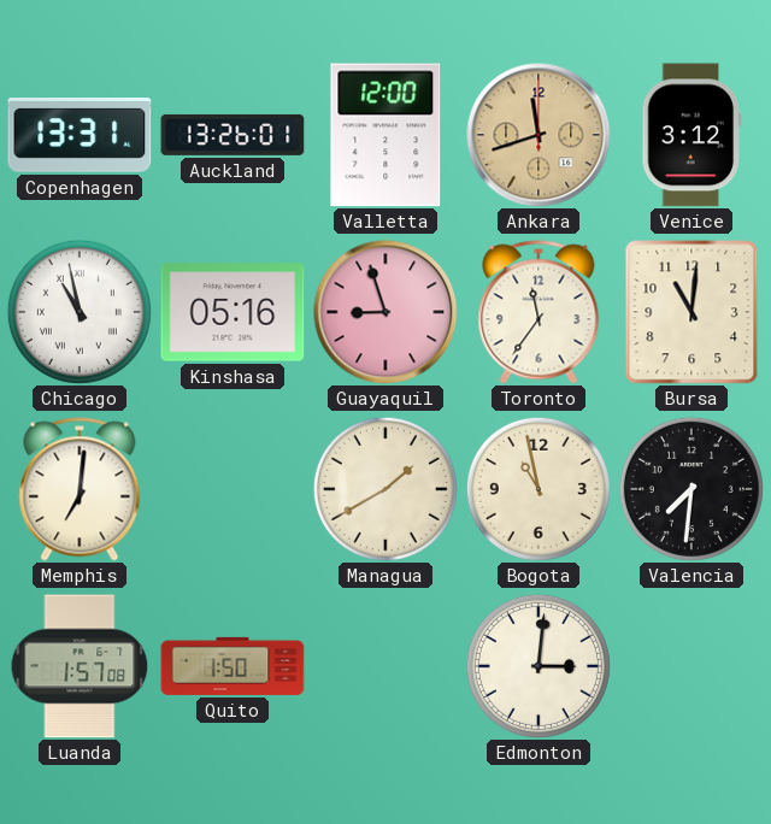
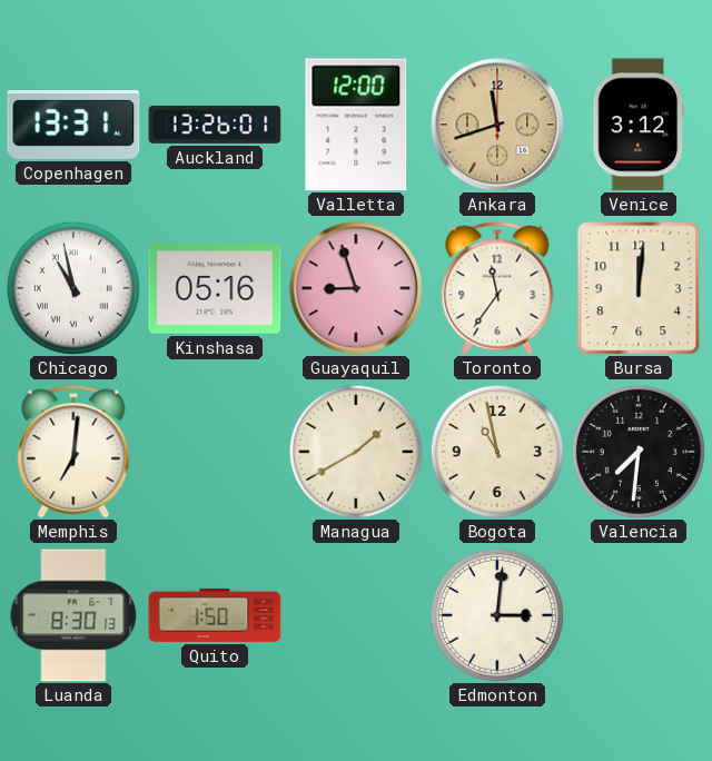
Bursa: 11:01 -> 12:01 (639, 288)
Luanda: 1:57 -> 8:30 (73, 615)
